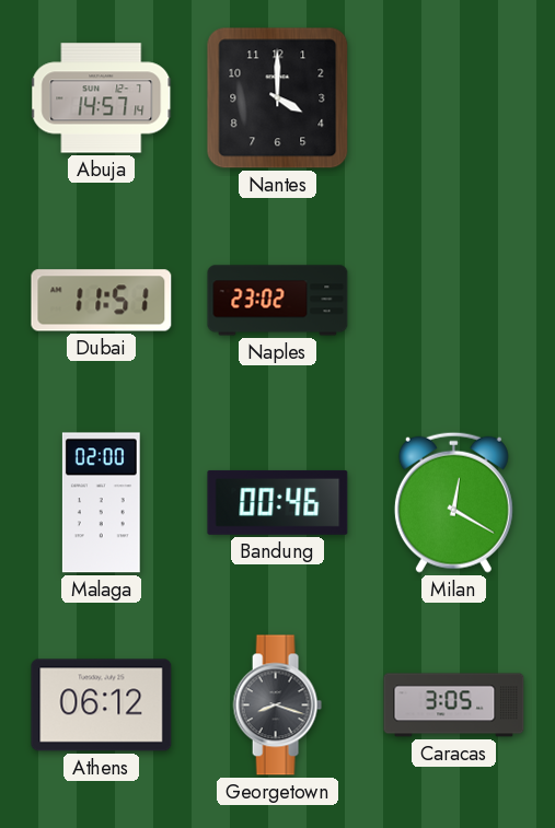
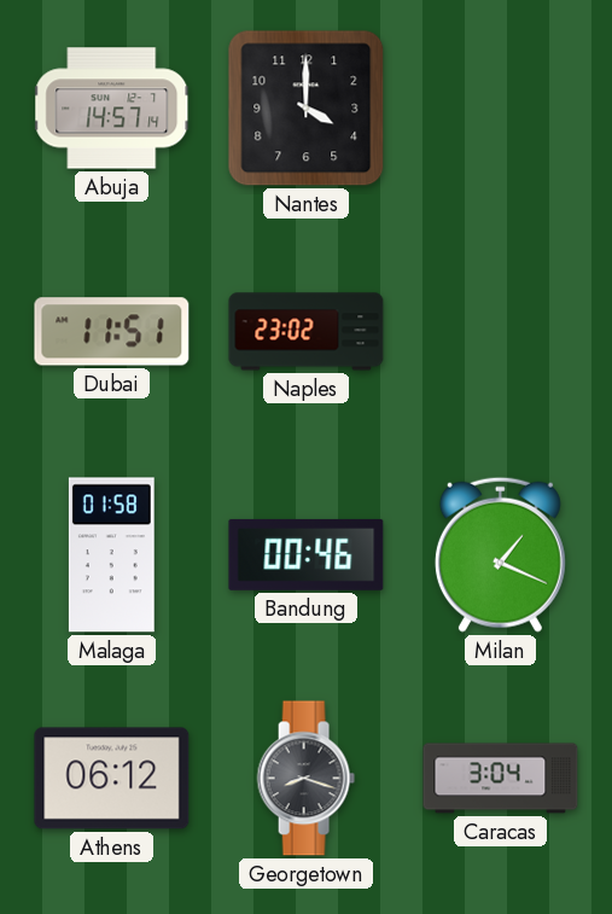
Malaga: 02:00 -> 01:58 (111, 555)
Milan: 12:20 -> 1:19 (500, 554)
Caracas: 3:05 -> 3:04 (501, 779)
